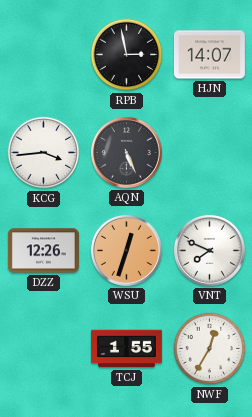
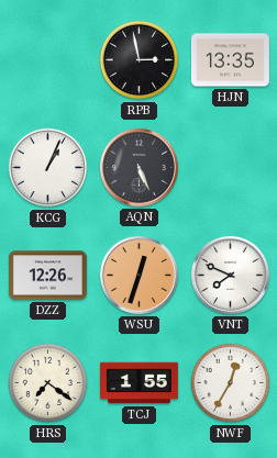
HJN: 14:07 -> 13:35 (230, 60)
KCG: 3:44 -> 1:04 (48, 168)
HRS: none -> 7:21 (48, 383)
